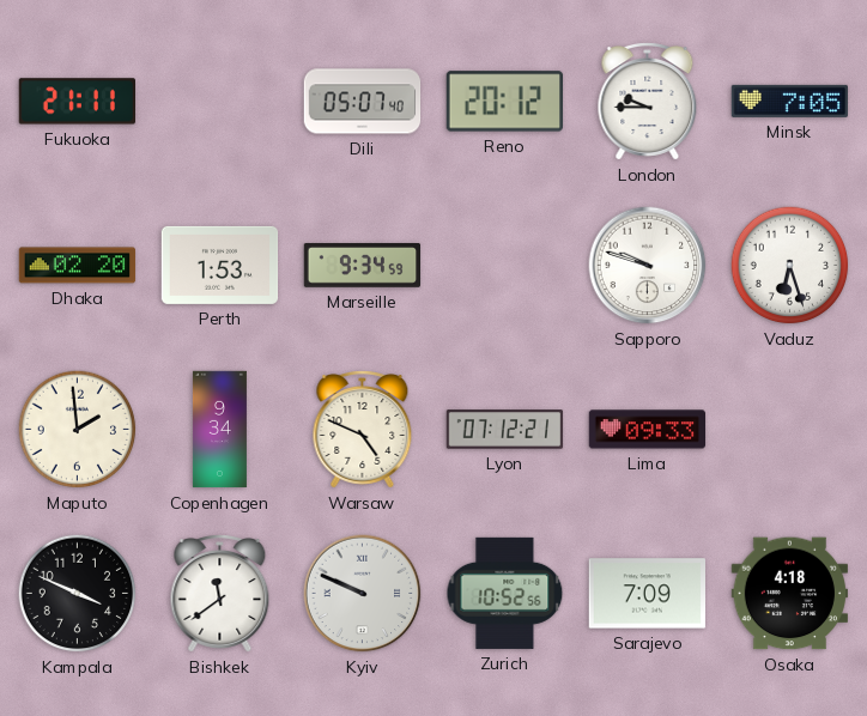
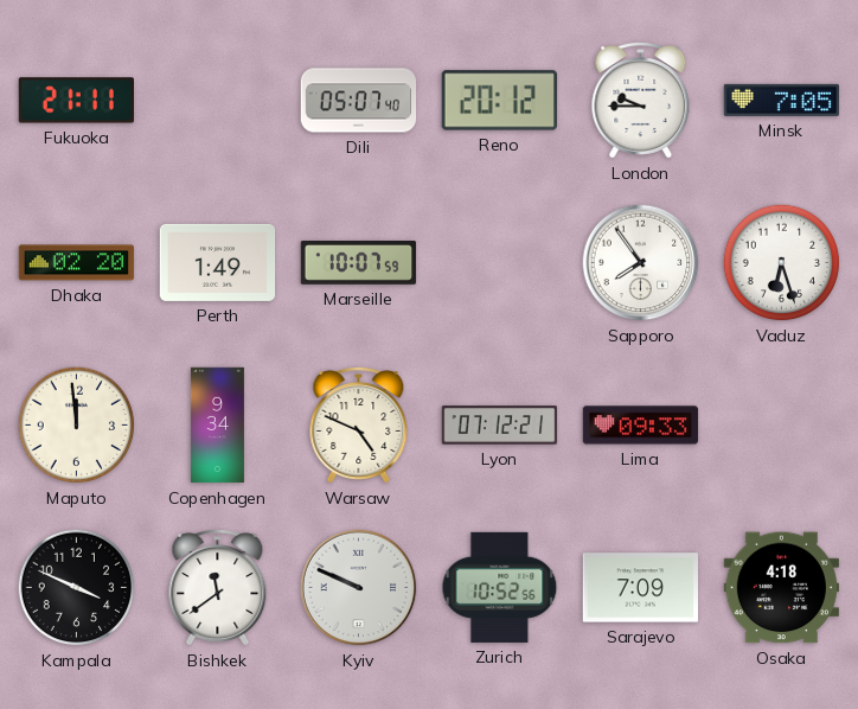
Perth: 1:53 -> 1:49 (218, 262)
Marseille: 9:34 -> 10:07 (359, 263)
Sapporo: 9:48 -> 7:54 (641, 263)
Maputo: 1:59 -> 11:59 (77, 426)
